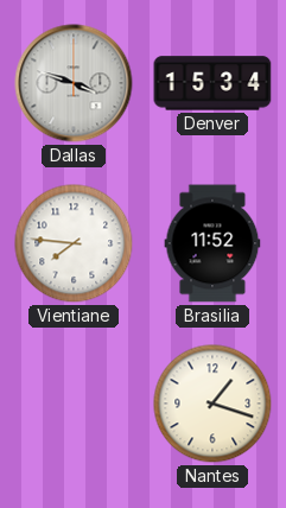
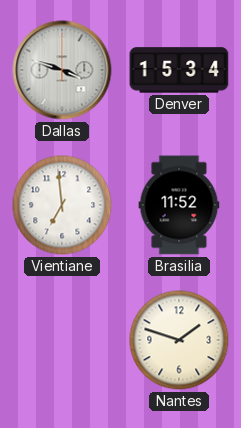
Vientiane: 7:46 -> 6:59 (62, 205)
Nantes: 1:18 -> 1:48 (179, 340)
